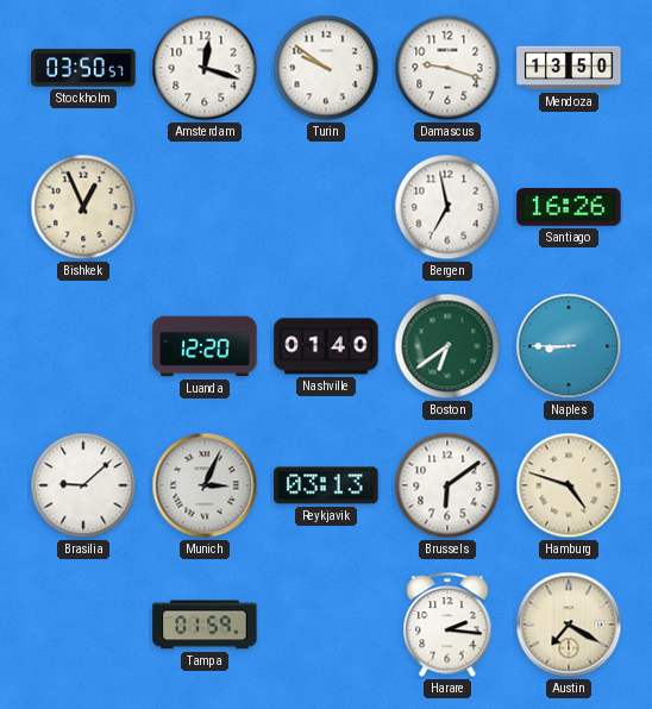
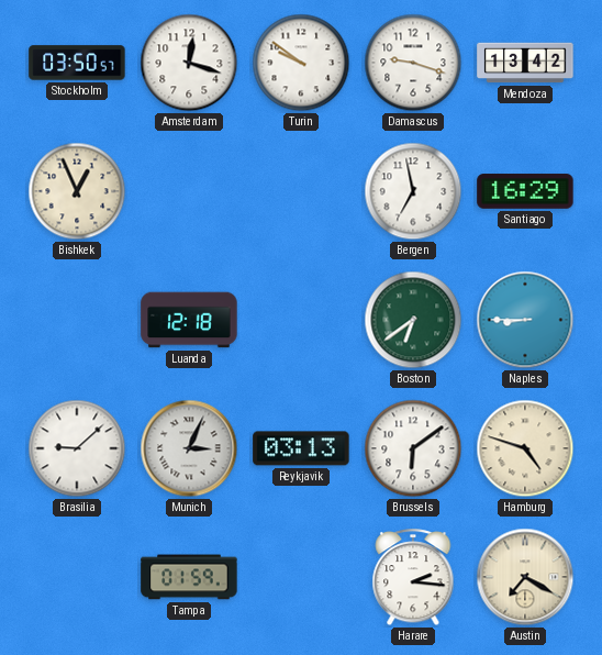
Mendoza: 13:50 -> 13:42 (525, 63)
Santiago: 16:26 -> 16:29 (525, 191)
Luanda: 12:20 -> 12:18 (189, 320)
Nashville: 01:40 -> none (326, 346)
